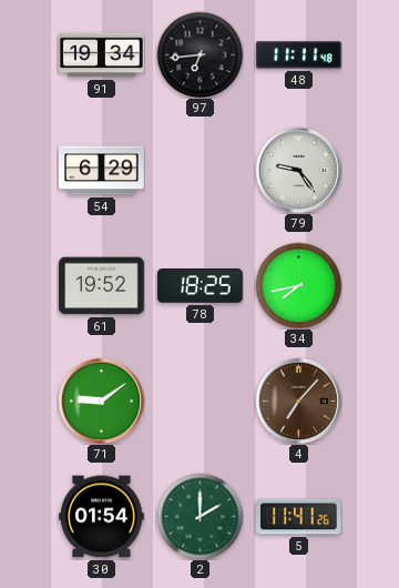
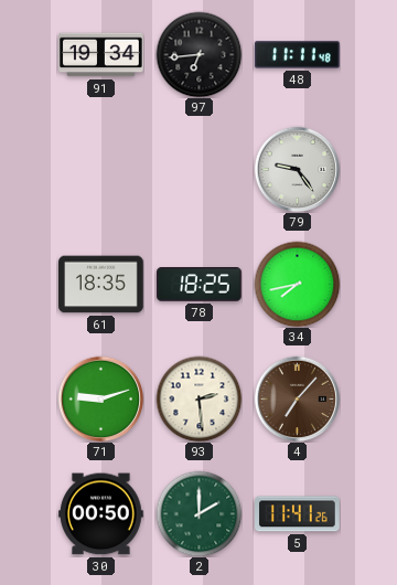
54: 6:29 -> none (102, 171)
61: 19:52 -> 18:35 (101, 285)
71: 9:09 -> 9:12 (100, 398)
93: none -> 2:29 (198, 398)
30: 01:54 -> 00:50 (101, 514)
